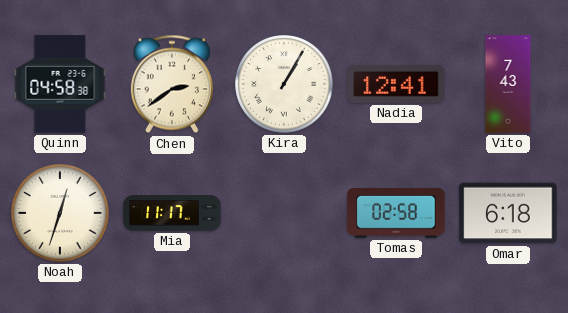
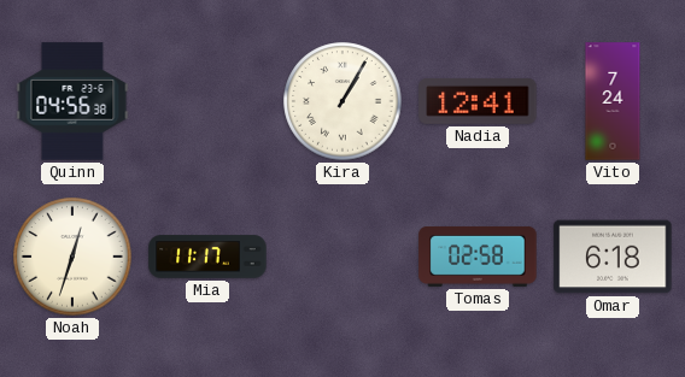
Quinn: 04:58 -> 04:56 (72, 101)
Chen: 2:39 -> none (172, 84)
Vito: 7:43 -> 7:24 (613, 101)
